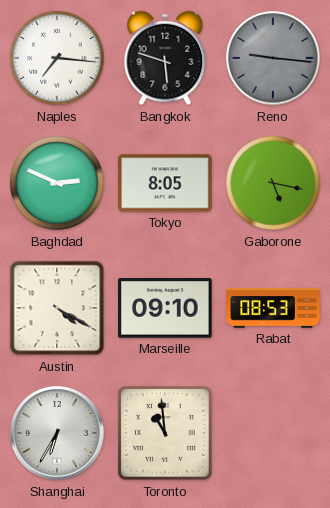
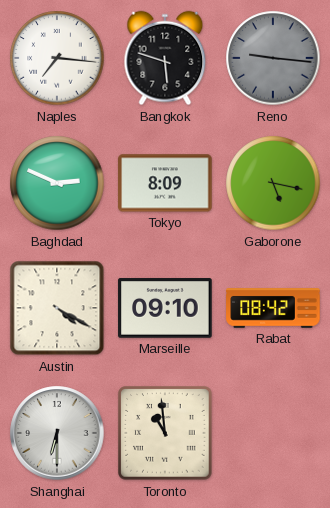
Tokyo: 8:05 -> 8:09 (165, 183)
Rabat: 08:53 -> 08:42 (273, 308)
Shanghai: 6:35 -> 6:30 (57, 433)
